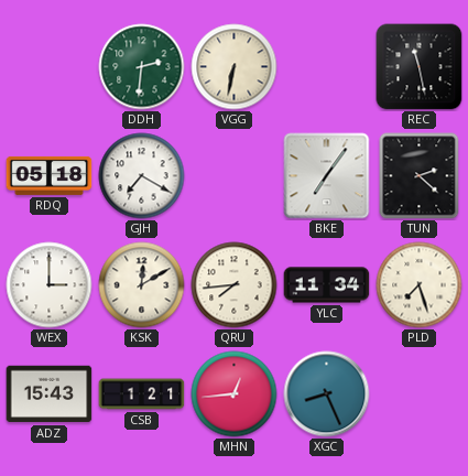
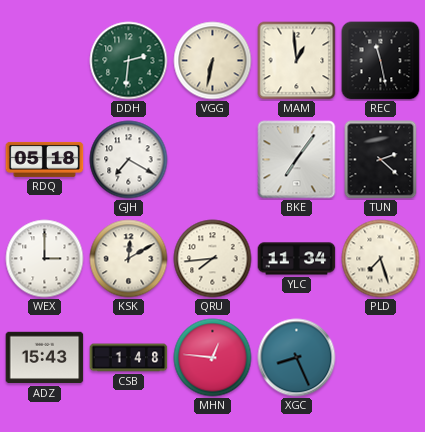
MAM: none -> 12:59 (297, 61)
CSB: 1:21 -> 1:48 (129, 358)
MHN: 12:44 -> 12:46 (213, 358)
